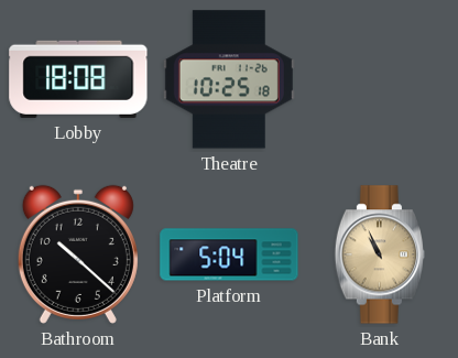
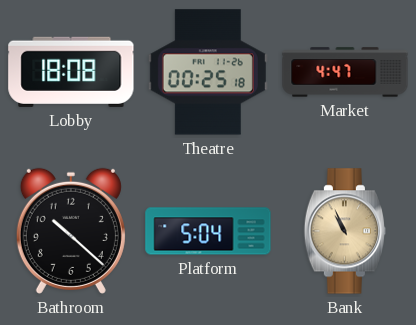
Theatre: 10:25 -> 00:25 (208, 72)
Market: none -> 4:47 (345, 72)
